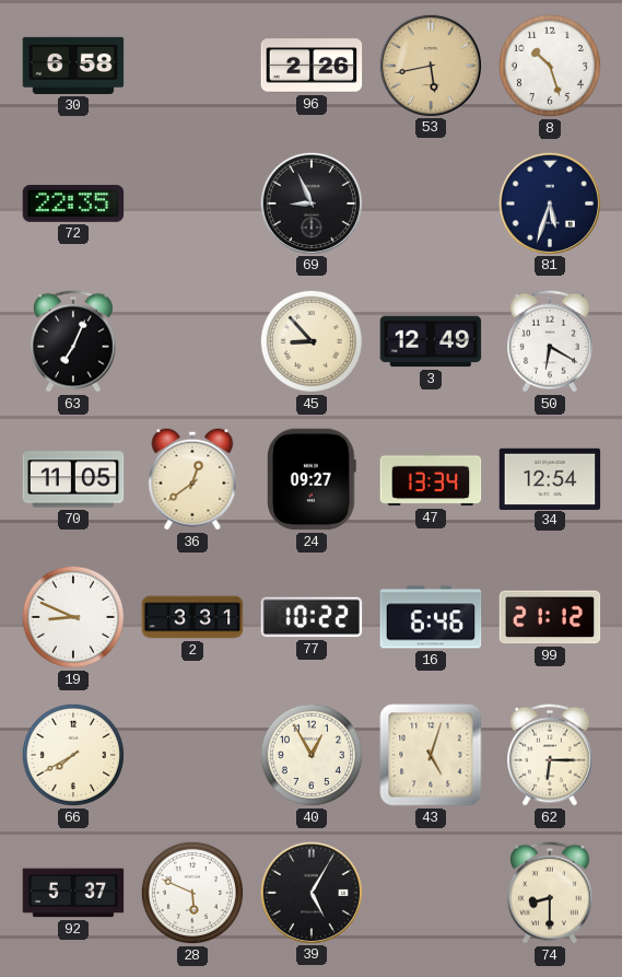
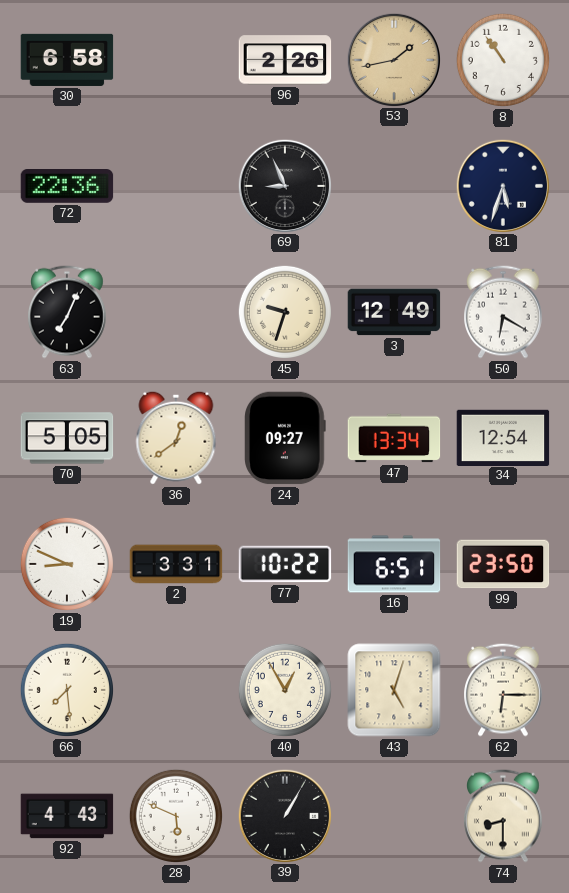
53: 5:43 -> 1:43 (393, 59)
8: 10:27 -> 10:54 (503, 60)
72: 22:35 -> 22:36 (67, 187)
45: 8:53 -> 9:33 (285, 312)
70: 11:05 -> 5:05 (67, 438)
16: 6:46 -> 6:51 (394, 564)
99: 21:12 -> 23:50 (503, 564)
66: 7:40 -> 7:29 (67, 690)
92: 5:37 -> 4:43 (67, 816)
39: 5:05 -> 1:05 (284, 815)
